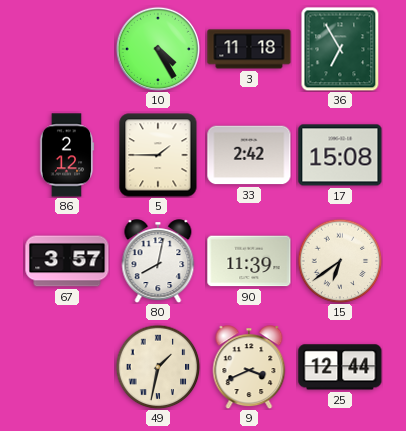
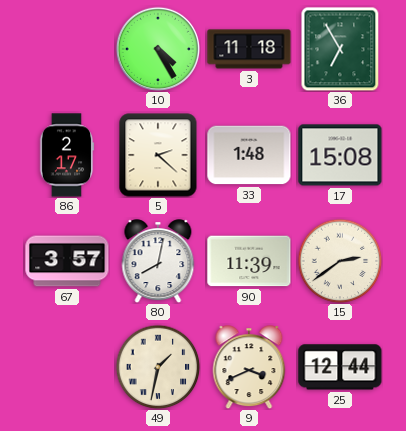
86: 2:12 -> 2:17 (67, 155)
5: 1:45 -> 2:22 (158, 155)
33: 2:42 -> 1:48 (249, 155)
15: 6:39 -> 2:39 (340, 261)
